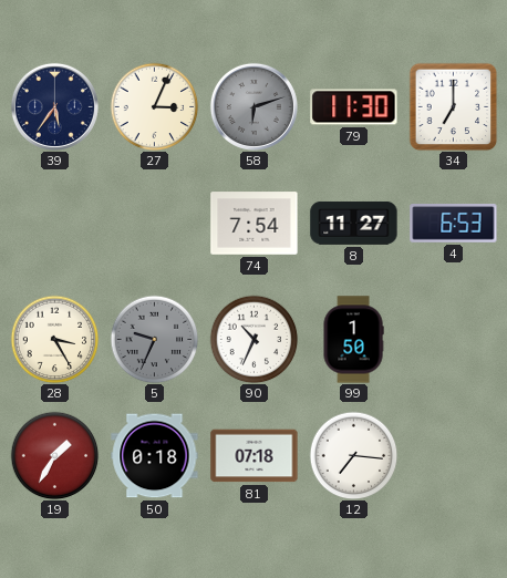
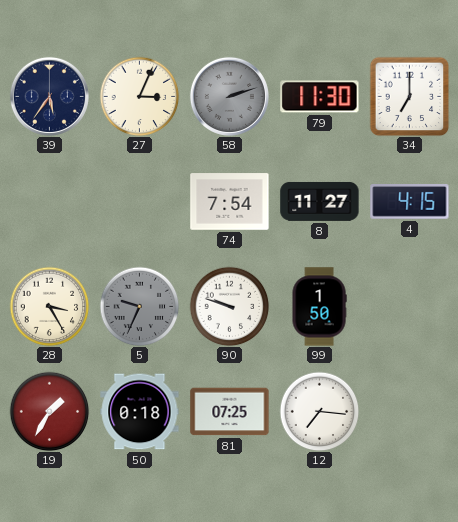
58: 6:12 -> 2:12 (229, 96)
4: 6:53 -> 4:15 (410, 202)
90: 10:34 -> 9:48 (229, 306)
81: 07:18 -> 07:25 (230, 412)
